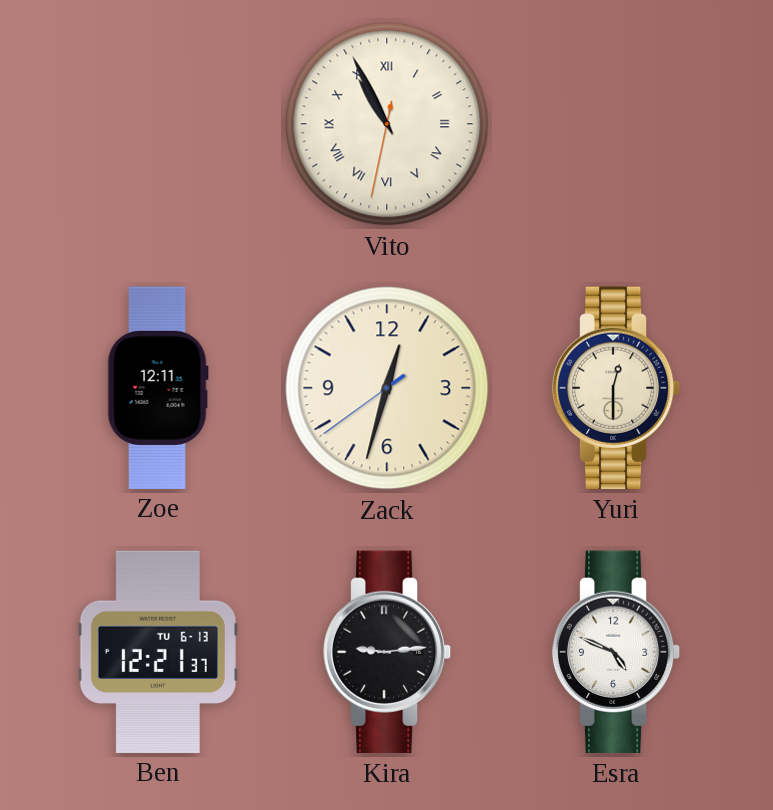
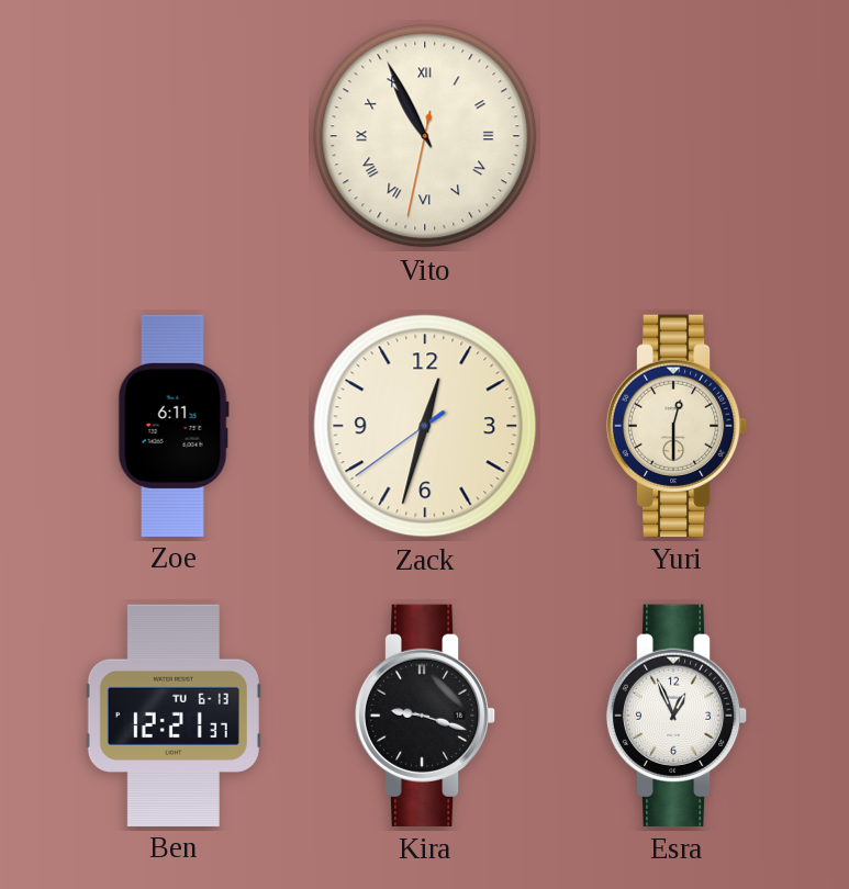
Zoe: 12:11 -> 6:11 (174, 425)
Kira: 9:14 -> 9:18 (425, 716)
Esra: 4:49 -> 12:56 (677, 716)
